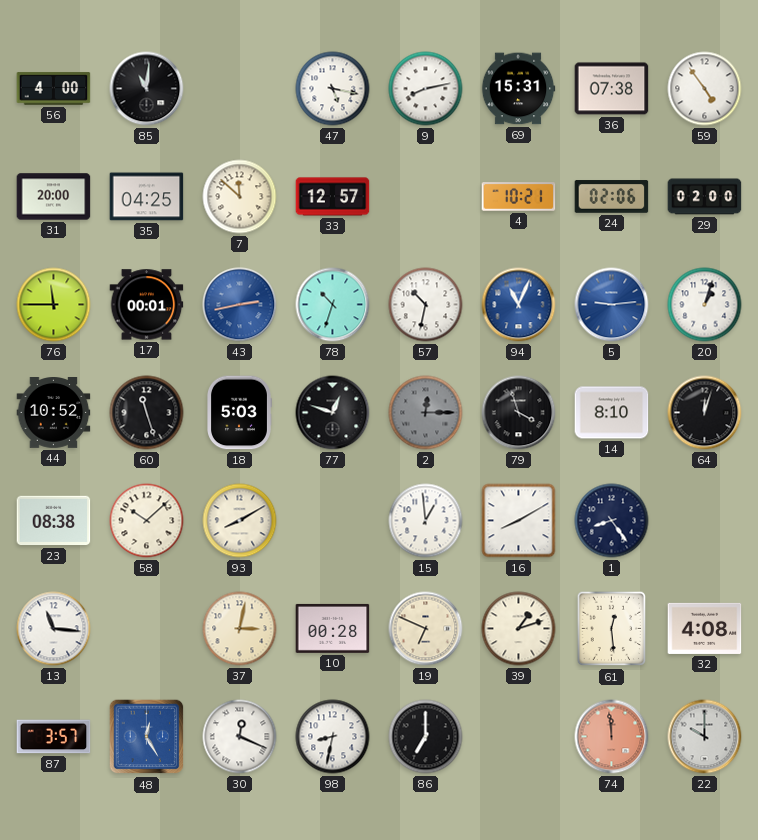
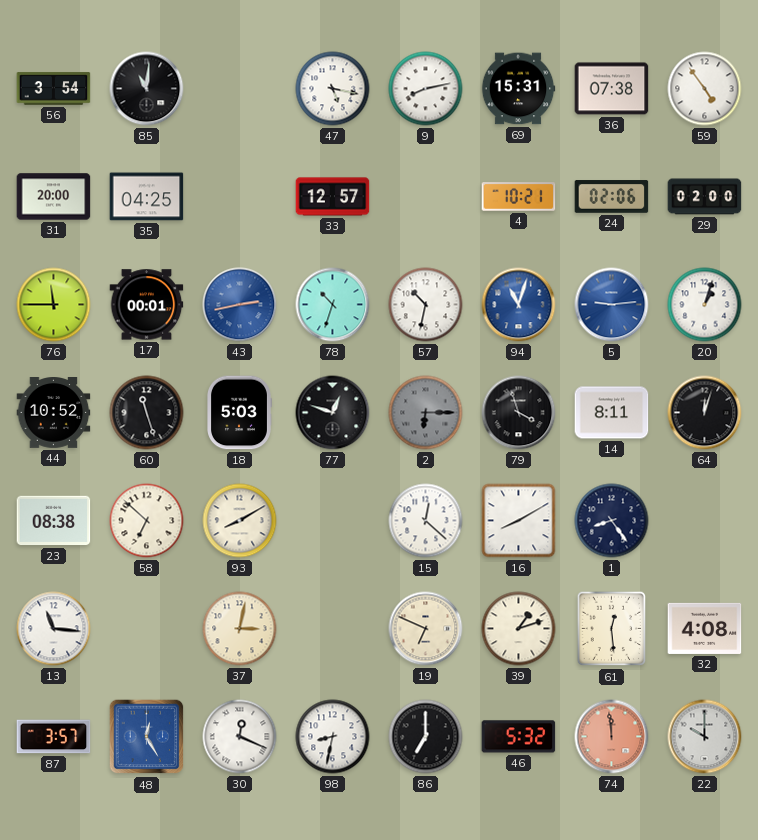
56: 4:00 -> 3:54 (54, 89)
7: 11:52 -> none (240, 197)
94: 11:04 -> 11:03 (519, 305)
2: 12:15 -> 6:15 (426, 413)
14: 8:10 -> 8:11 (612, 413)
58: 10:08 -> 6:52 (147, 521)
15: 12:59 -> 12:22 (426, 521)
10: 00:28 -> none (333, 628)
46: none -> 5:32 (519, 737)
